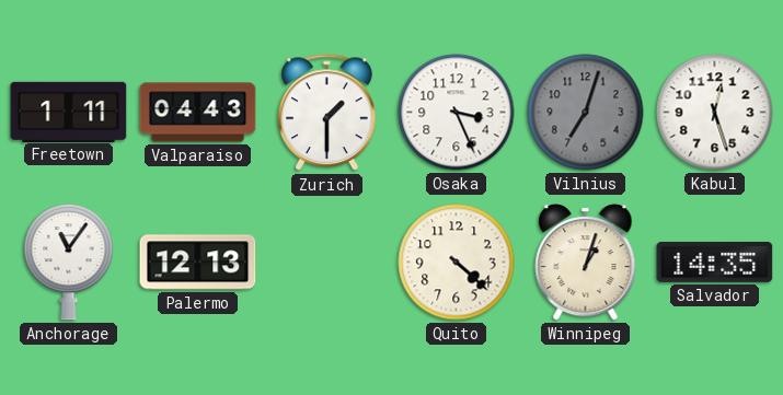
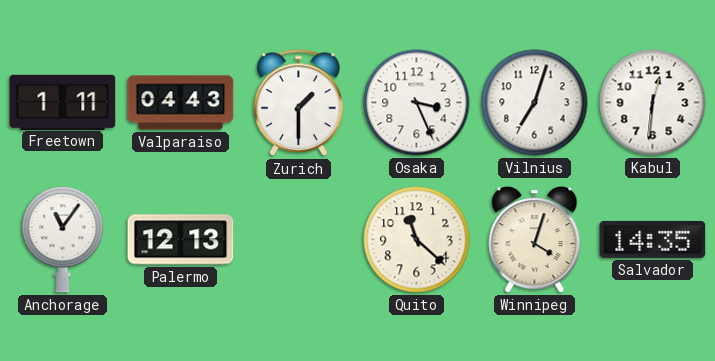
Vilnius dial: grey -> white (535, 103)
Kabul: 12:27 -> 12:31 (653, 103)
Quito: 4:22 -> 11:22 (417, 240)
Winnipeg: 1:03 -> 4:03 (535, 240)
